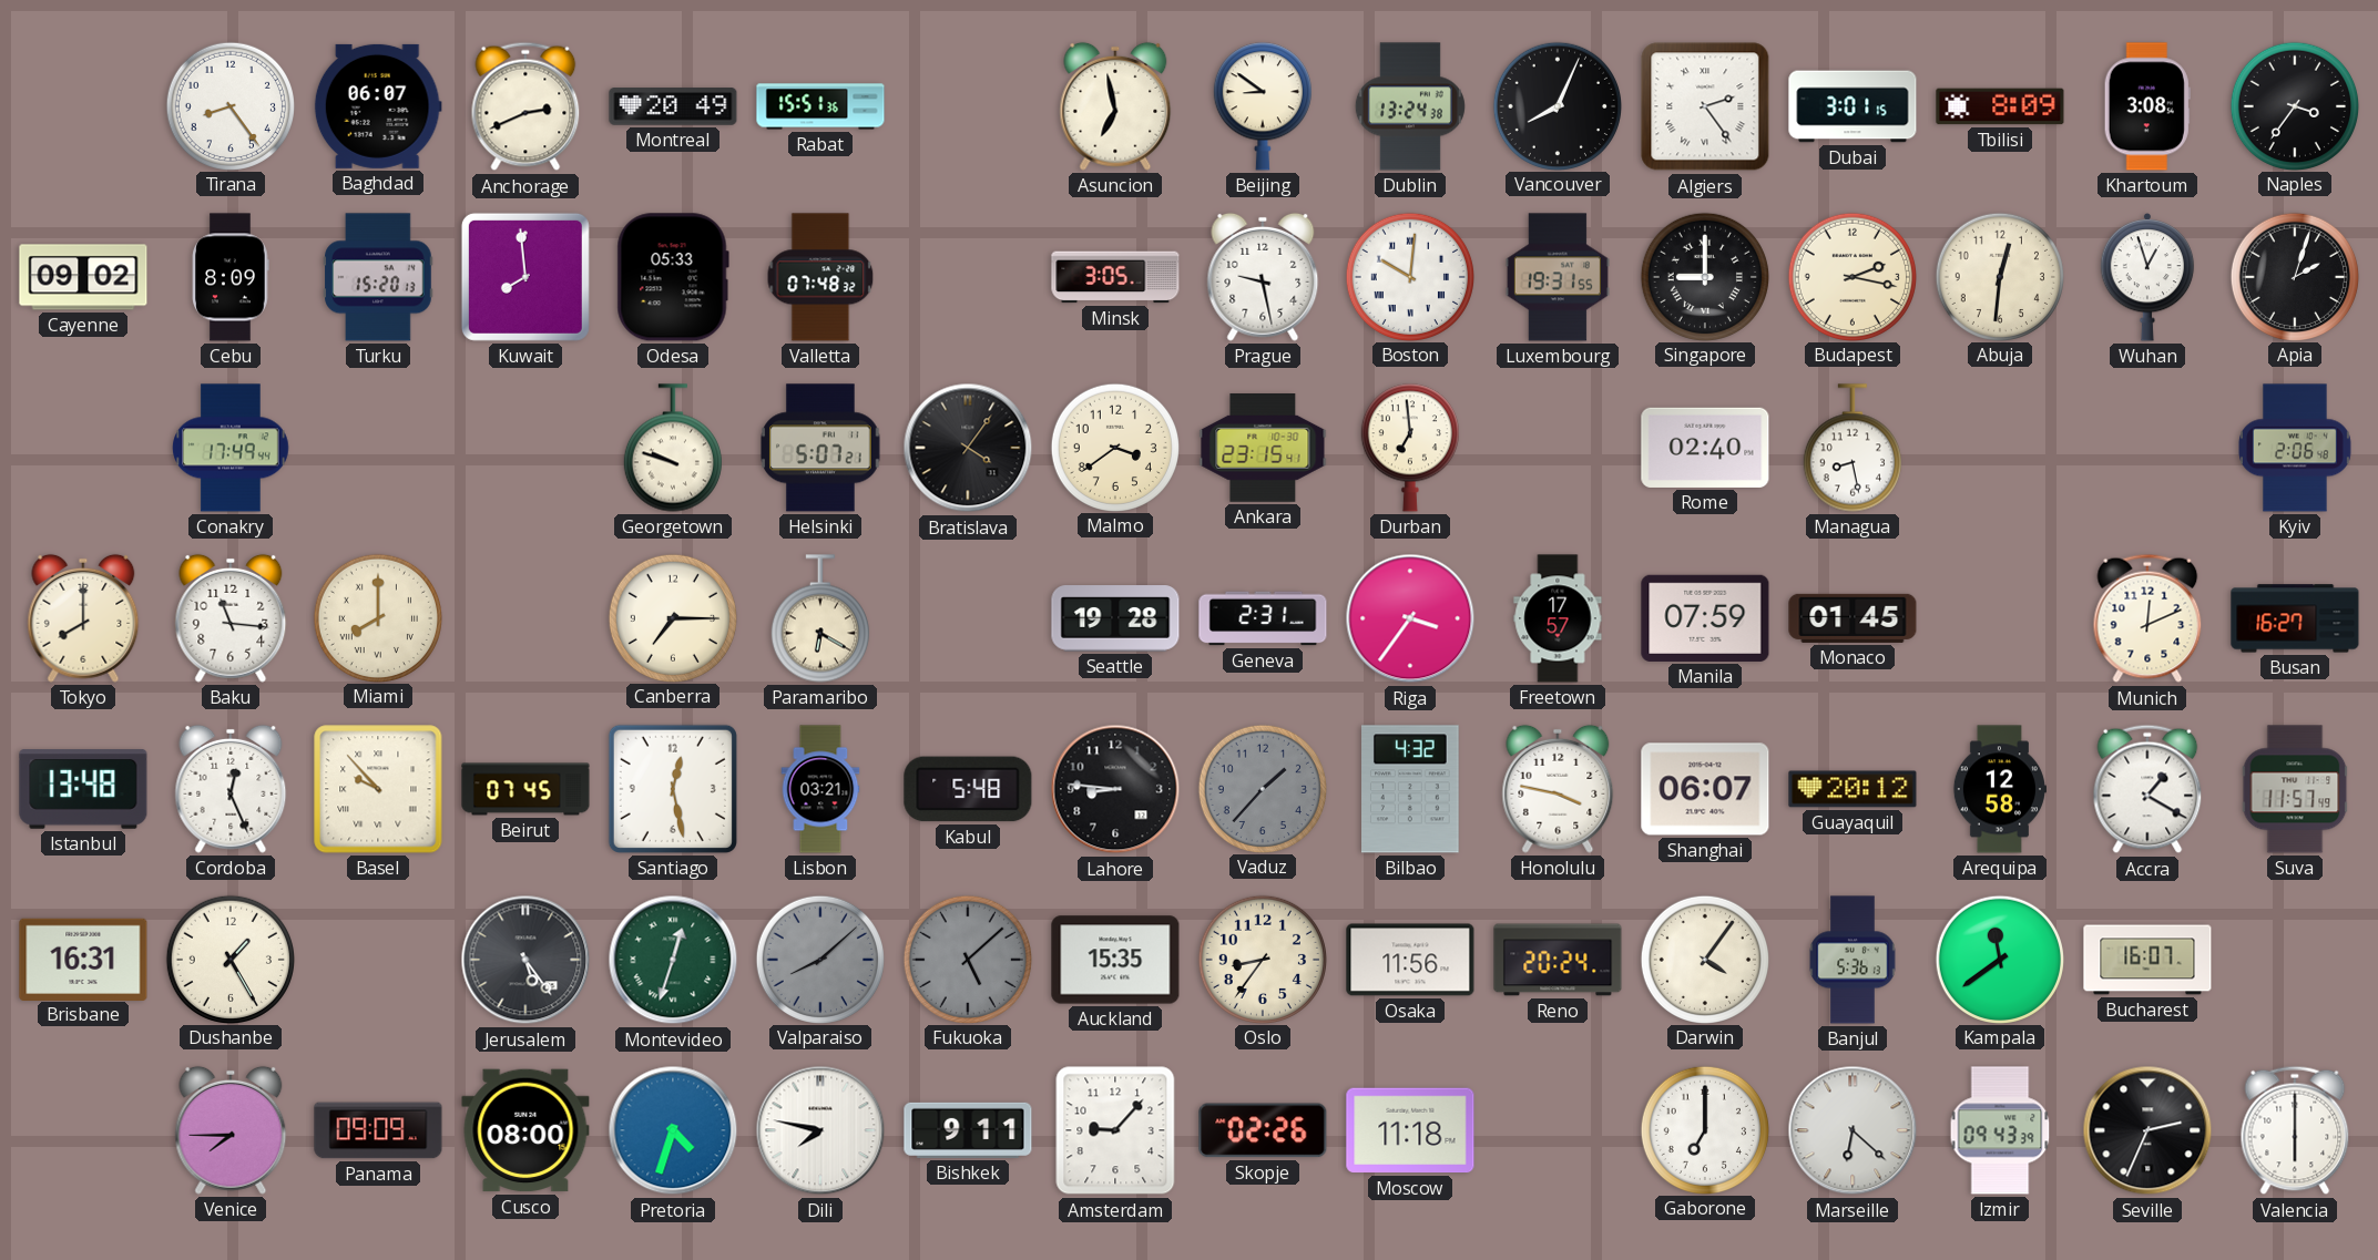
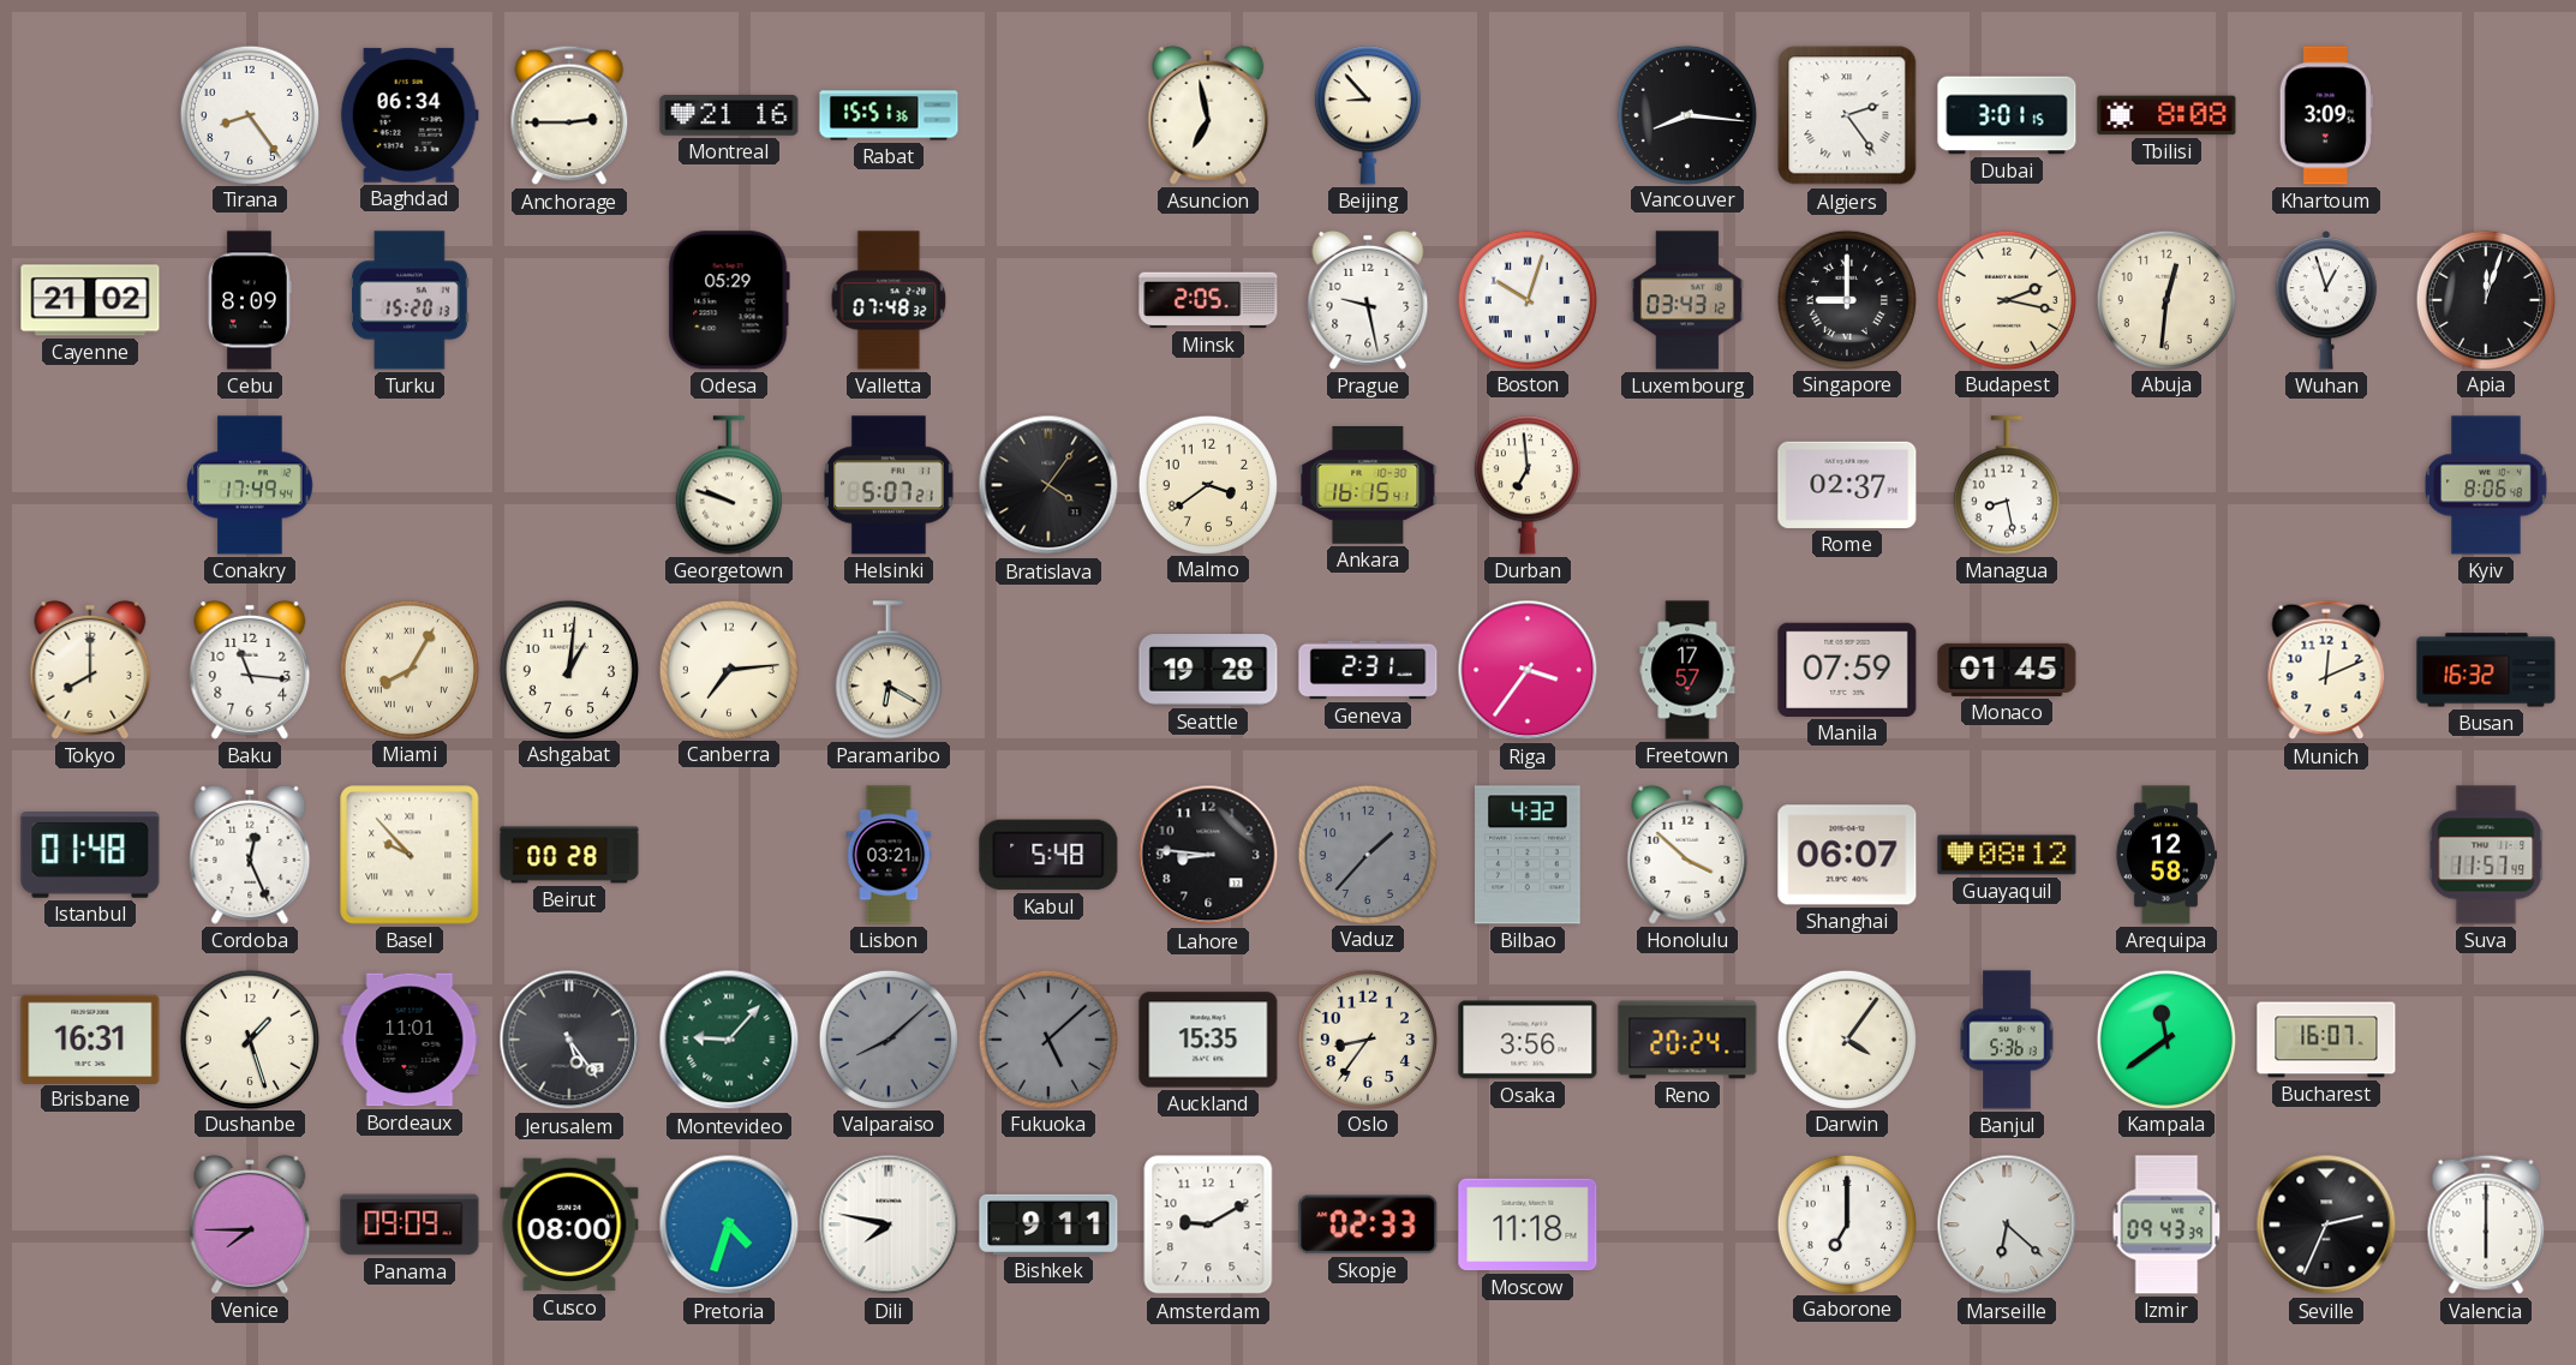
Baghdad: 06:07 -> 06:34 (410, 115)
Anchorage: 2:41 -> 2:45 (569, 115)
Montreal: 20:49 -> 21:16 (729, 115)
Beijing: 8:51 -> 8:53 (1368, 115)
Dublin: 13:24 -> none (1410, 106)
Vancouver: 8:04 -> 8:16 (1686, 114)
Tbilisi: 8:09 -> 8:08 (2166, 115)
Khartoum: 3:08 -> 3:09 (2326, 115)
Naples: 3:36 -> none (2294, 105)
Cayenne: 09:02 -> 21:02 (90, 300)
Kuwait: 7:59 -> none (525, 277)
Odesa: 05:33 -> 05:29 (729, 300)
Minsk: 3:05 -> 2:05 (1208, 300)
Boston: 10:01 -> 10:03 (1526, 299)
Luxembourg: 19:31 -> 03:43 (1687, 300)
Apia: 2:03 -> 12:03 (2485, 299)
Ankara: 23:15 -> 16:15 (1368, 486)
Rome: 02:40 -> 02:37 (1847, 485)
Kyiv: 2:06 -> 8:06 (2487, 485)
Miami: 8:00 -> 8:05 (408, 669)
Ashgabat: none -> 1:01 (568, 669)
Canberra: 7:15 -> 7:14 (728, 669)
Busan: 16:27 -> 16:32 (2486, 670)
Istanbul: 13:48 -> 01:48 (90, 856)
Beirut: 07:45 -> 00:28 (569, 855)
Santiago: 12:28 -> none (673, 789)
Honolulu: 3:47 -> 3:52 (1687, 855)
Guayaquil: 20:12 -> 08:12 (2007, 855)
Accra: 1:20 -> none (2147, 789)
Dushanbe: 1:25 -> 1:27 (249, 1038)
Bordeaux: none -> 11:01 (410, 1040)
Montevideo: 12:33 -> 9:07 (729, 1040)
Osaka: 11:56 -> 3:56 (1528, 1040)
Amsterdam: 9:07 -> 9:10 (1208, 1225)
Skopje: 02:26 -> 02:33 (1368, 1225)
